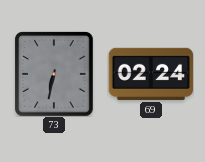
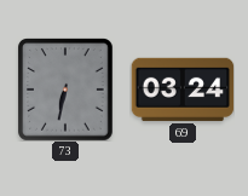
69: 02:24 -> 03:24 (183, 90)
